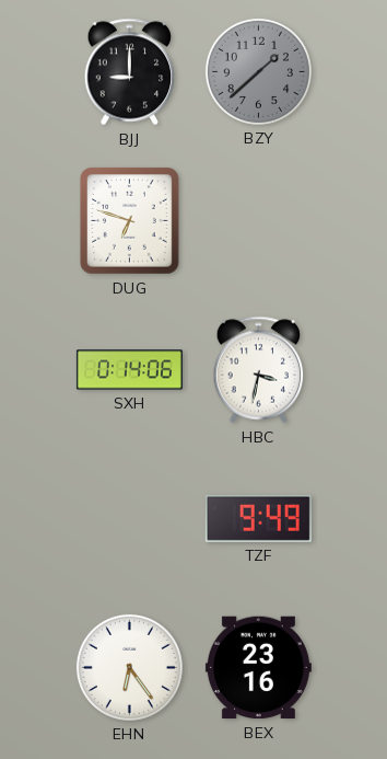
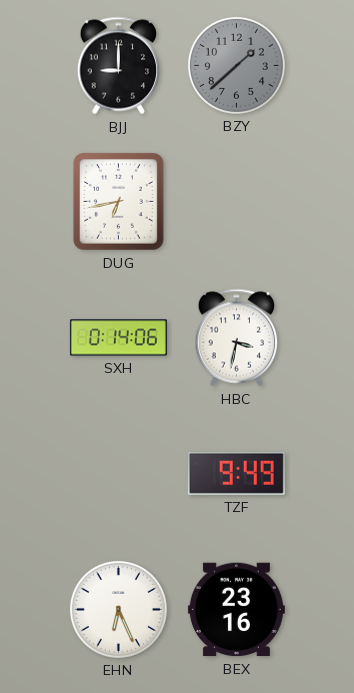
DUG: 6:48 -> 6:43 (119, 202)
EHN: 6:24 -> 6:26 (118, 609)
